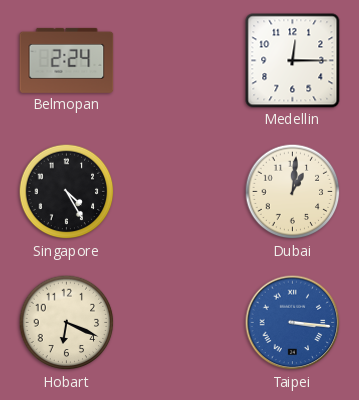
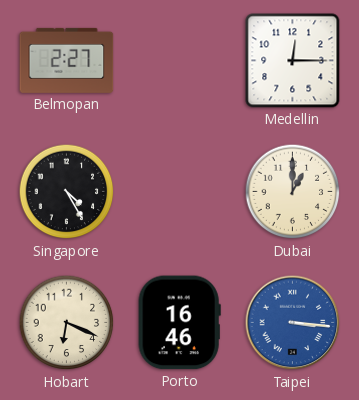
Belmopan: 2:24 -> 2:27 (67, 60)
Dubai: 1:01 -> 1:00 (293, 192)
Porto: none -> 16:46 (179, 323)
